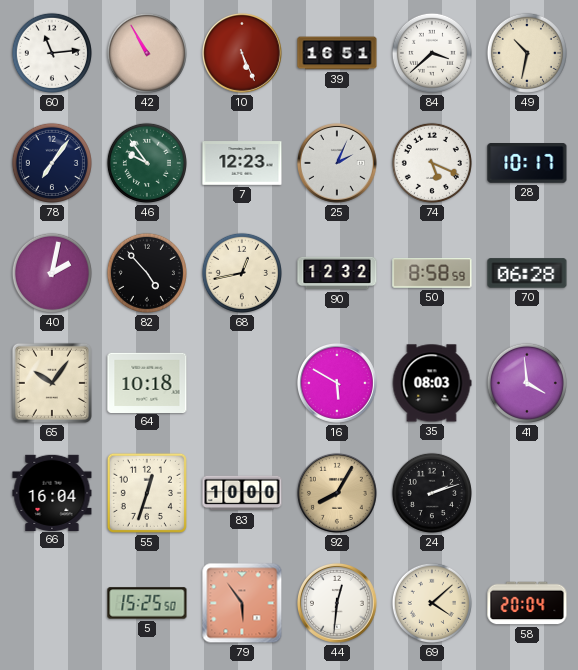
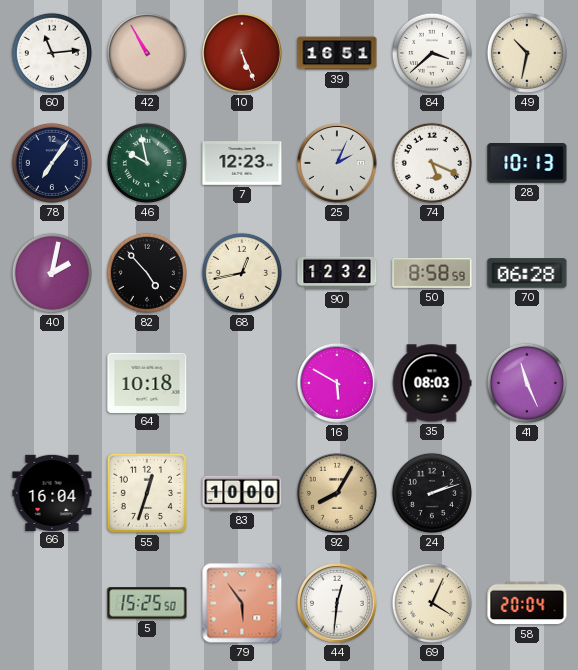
46: 9:54 -> 9:58 (147, 163)
28: 10:17 -> 10:13 (527, 164)
65: 10:06 -> none (52, 383)
41: 3:59 -> 11:26 (527, 383)
69: 4:08 -> 4:04 (432, 603)
